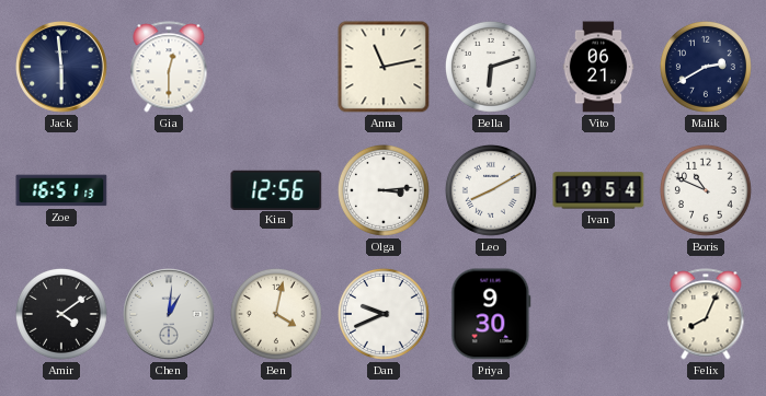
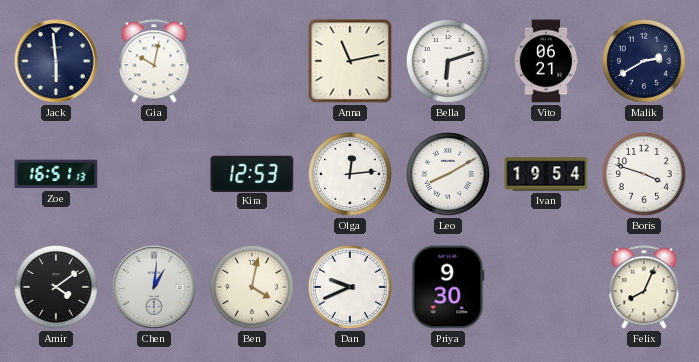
Gia: 12:30 -> 10:02 (154, 61)
Kira: 12:56 -> 12:53 (252, 173)
Olga: 3:14 -> 12:14 (350, 174)
Boris: 10:49 -> 3:48 (644, 174)
